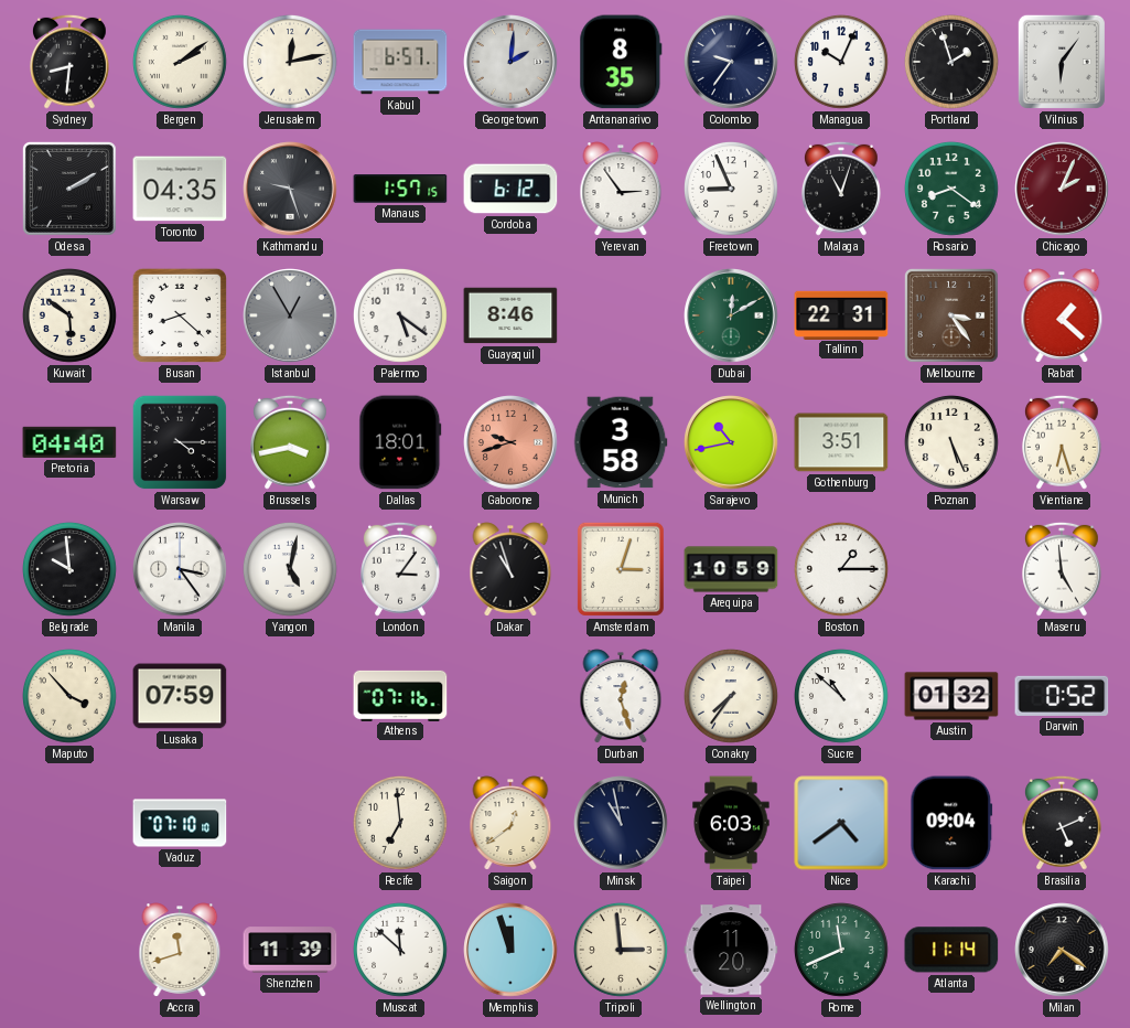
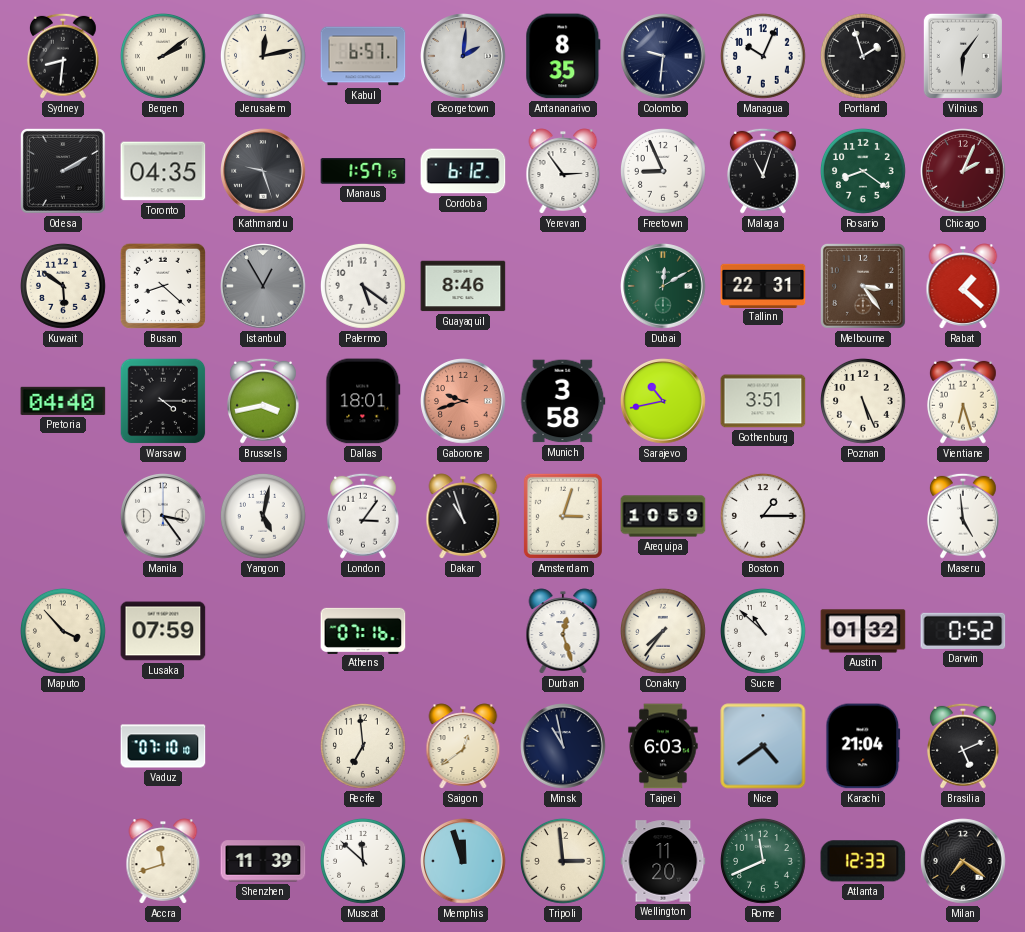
Colombo: 9:36 -> 9:31 (663, 56)
Belgrade: 9:59 -> none (71, 570)
Karachi: 09:04 -> 21:04 (863, 746)
Atlanta: 11:14 -> 12:33 (863, 861)
